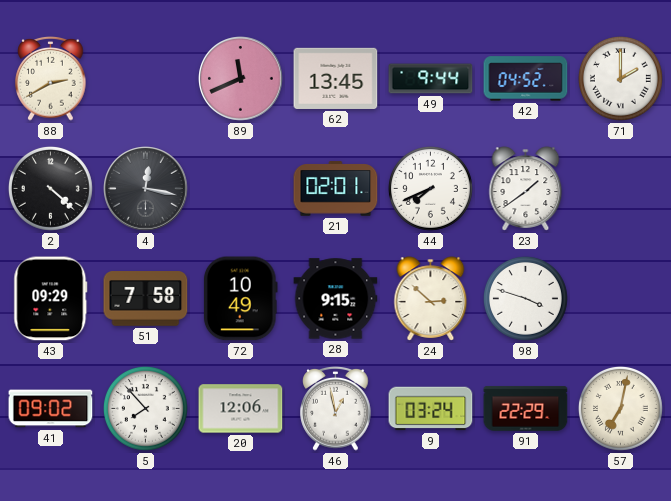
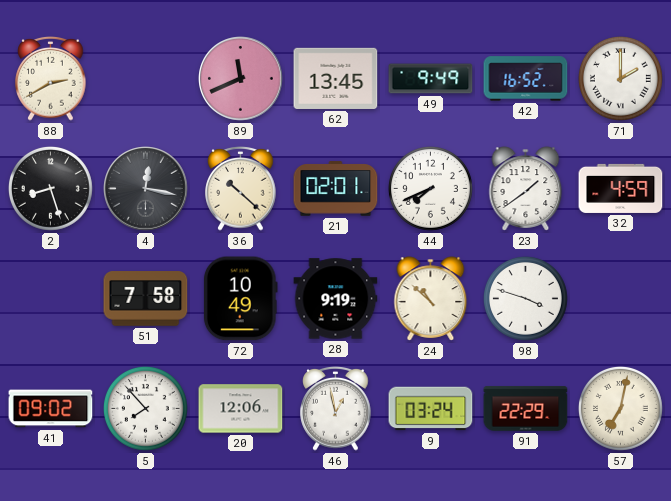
49: 9:44 -> 9:49 (431, 79)
42: 04:52 -> 16:52 (526, 79)
2: 4:22 -> 8:27 (50, 188)
36: none -> 10:22 (241, 189)
32: none -> 4:59 (621, 188)
43: 09:29 -> none (51, 299)
28: 9:15 -> 9:19 (336, 299)
24: 2:52 -> 10:52 (431, 299)
